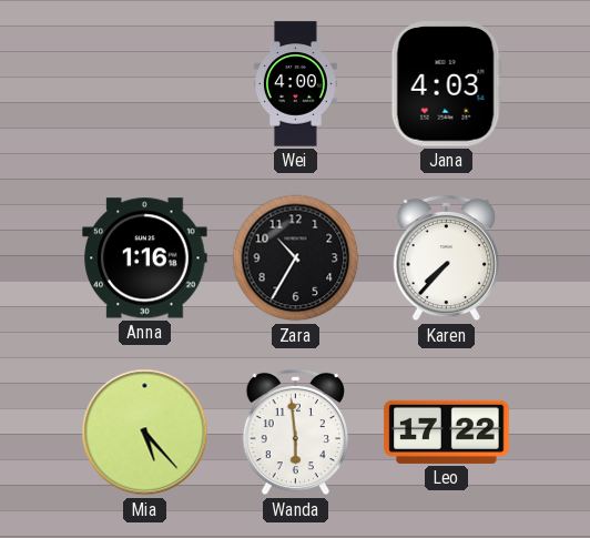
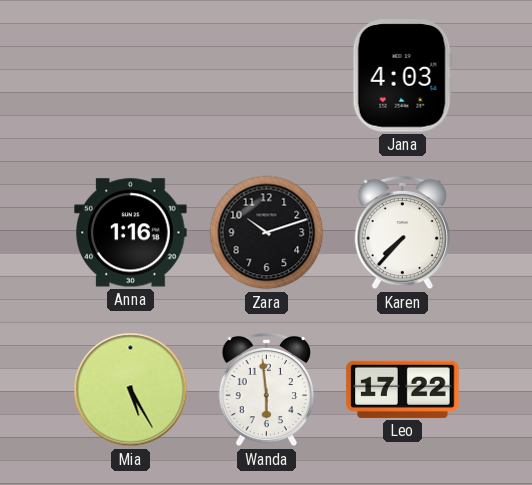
Wei: 4:00 -> none (295, 84)
Zara: 10:35 -> 10:12 (267, 233)
Mia: 5:23 -> 5:25 (131, 390)
